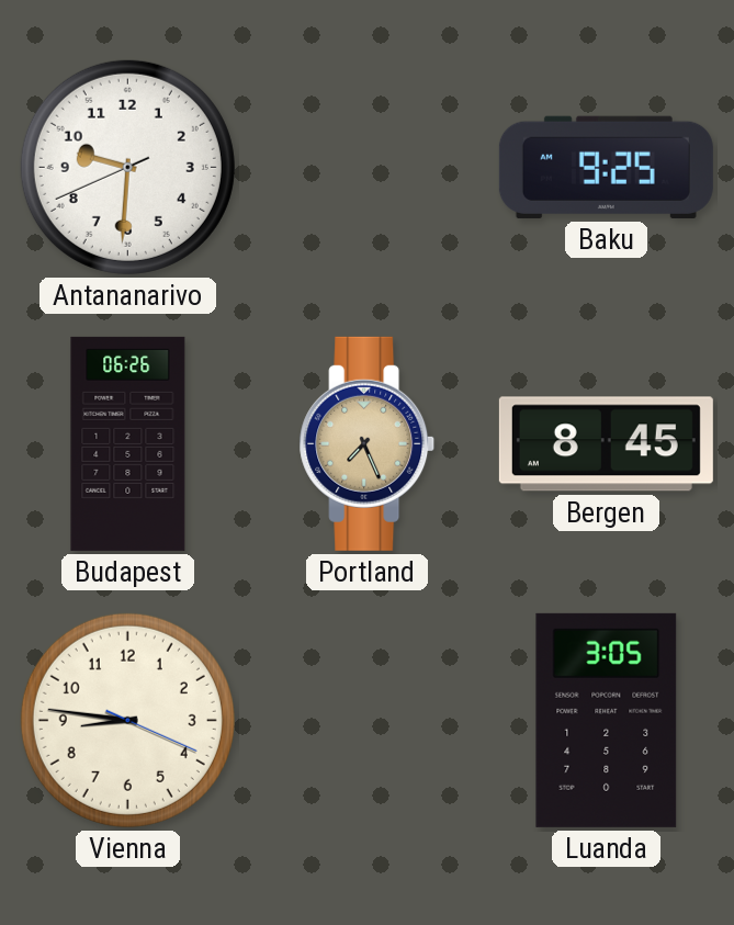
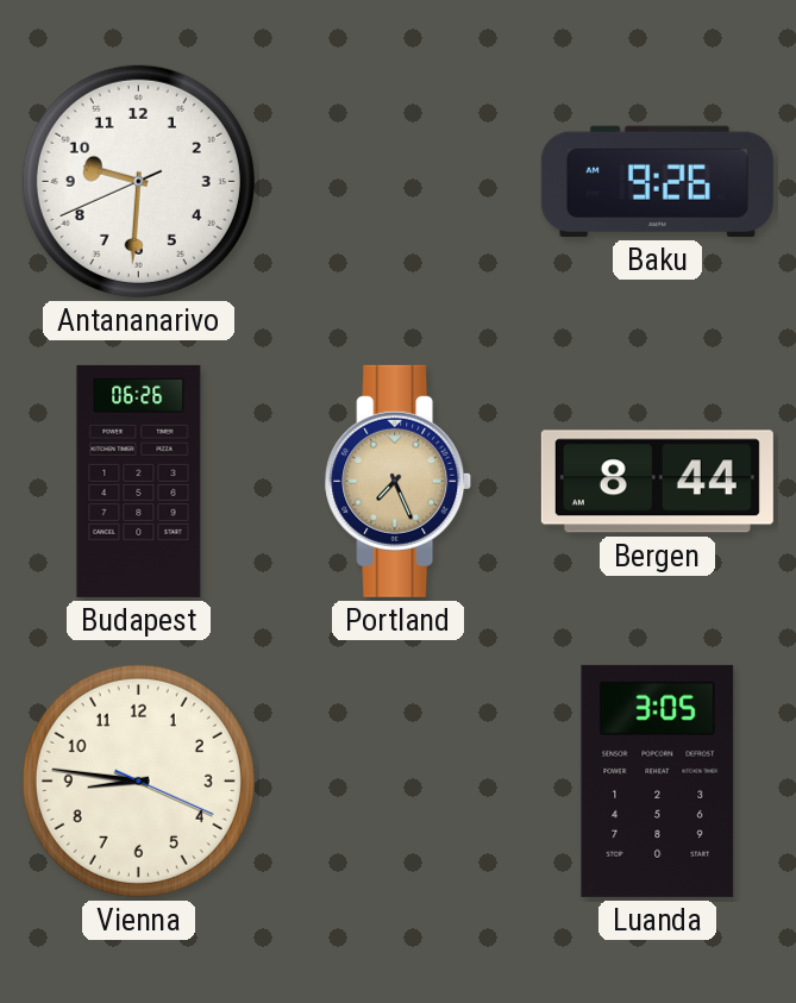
Baku: 9:25 -> 9:26 (657, 181)
Bergen: 8:45 -> 8:44 (657, 482)
